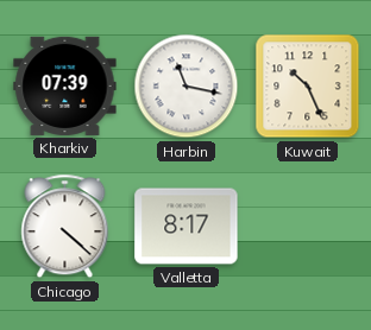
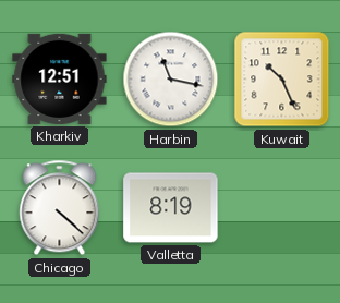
Kharkiv: 07:39 -> 12:51 (60, 78)
Valletta: 8:17 -> 8:19 (171, 208)
